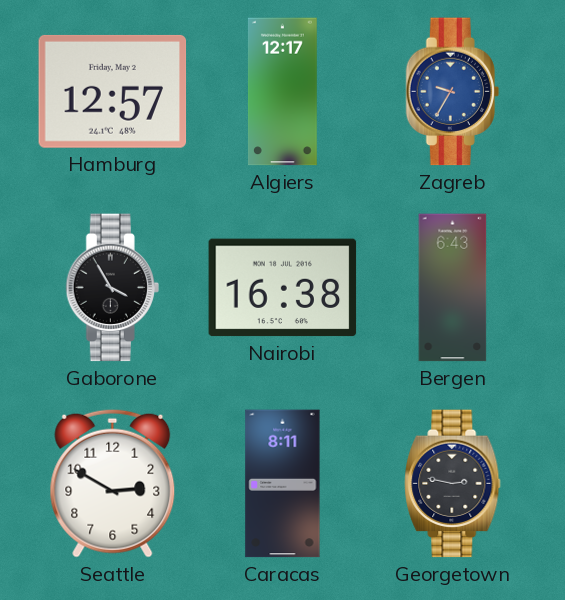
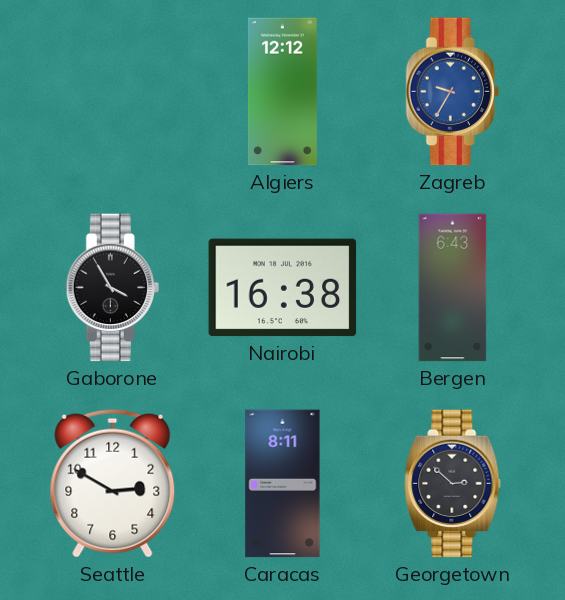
Hamburg: 12:57 -> none (113, 91)
Algiers: 12:17 -> 12:12 (283, 92)
Georgetown: 2:47 -> 2:52 (453, 484)
